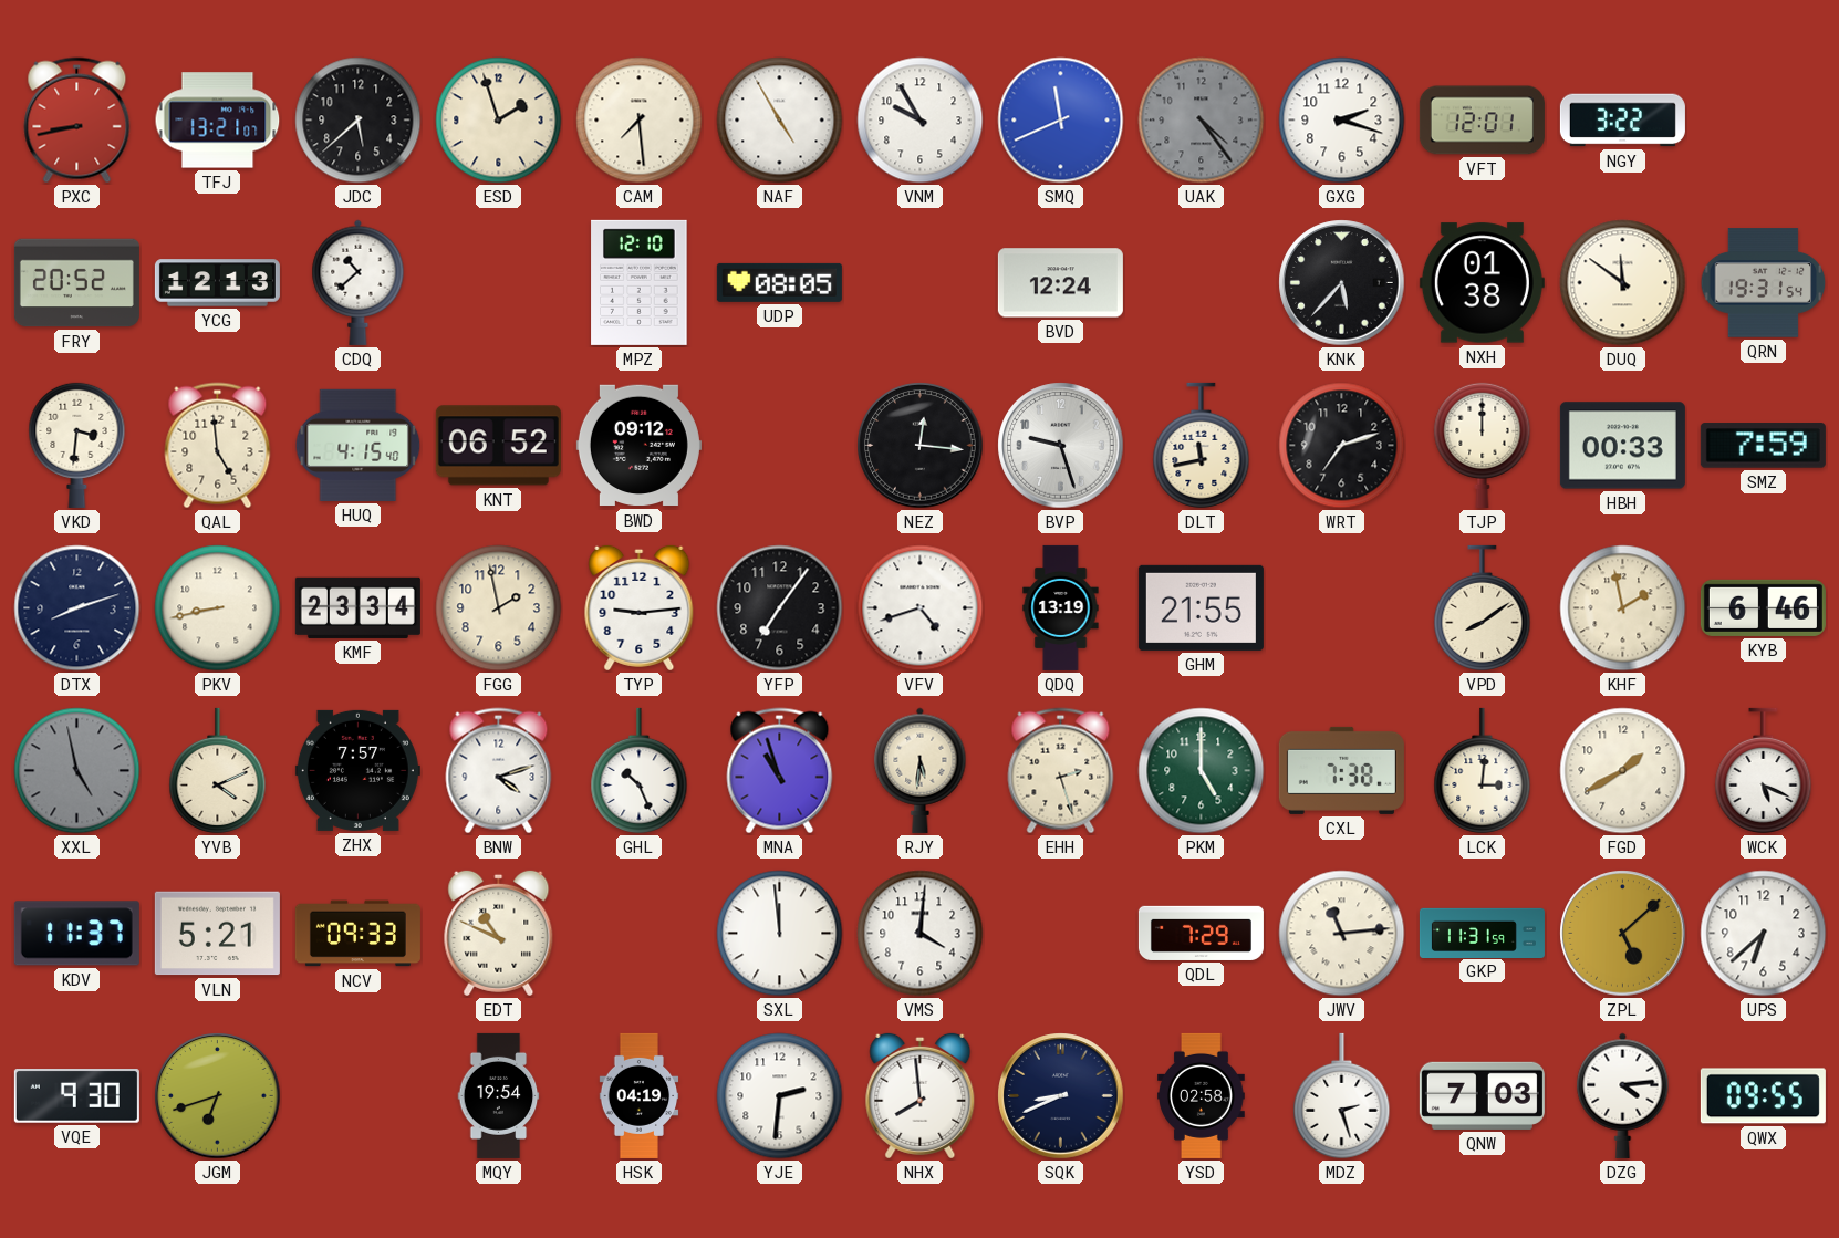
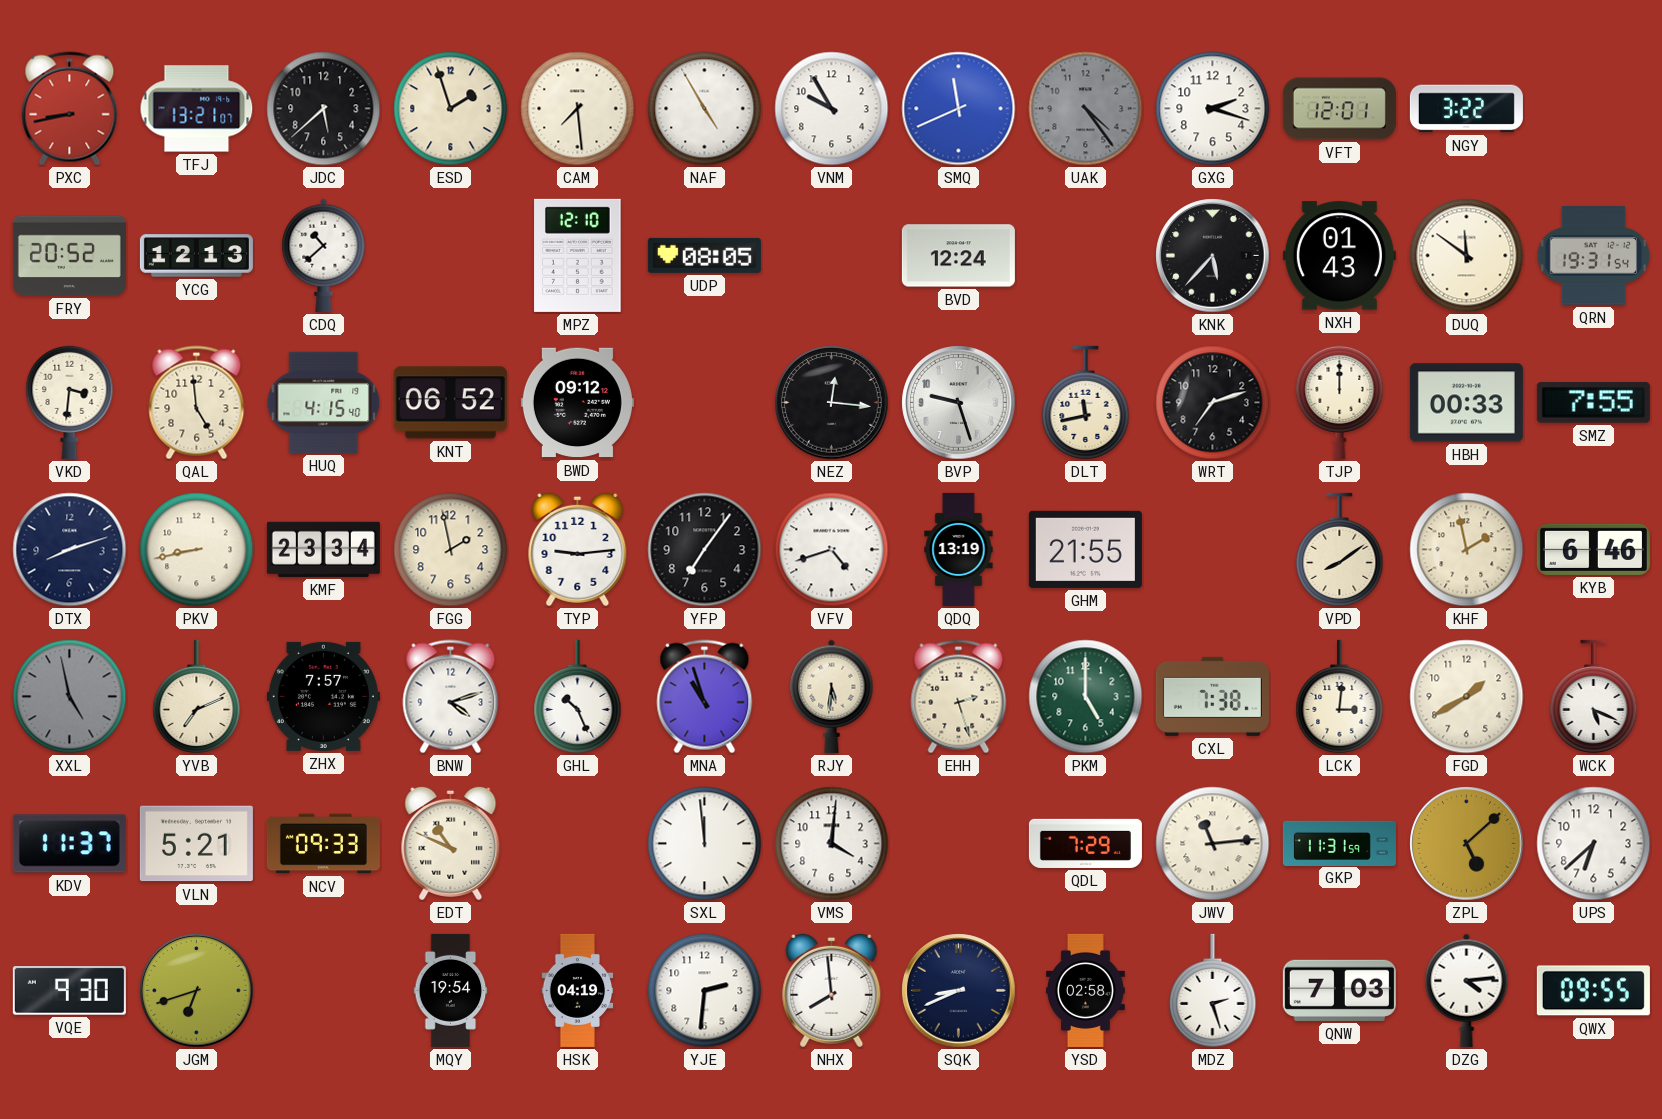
NXH: 01:38 -> 01:43 (1339, 256)
SMZ: 7:59 -> 7:55 (1593, 403)
YVB: 4:11 -> 7:11 (197, 696)
